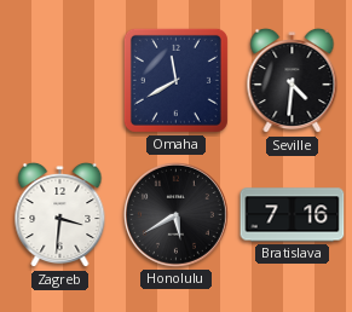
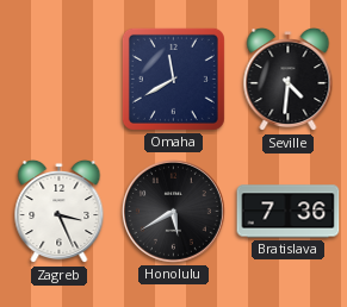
Zagreb: 3:31 -> 3:26 (60, 212)
Bratislava: 7:16 -> 7:36 (289, 212)
